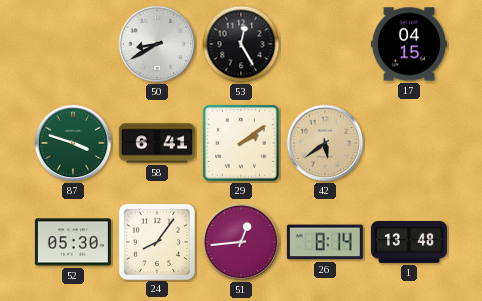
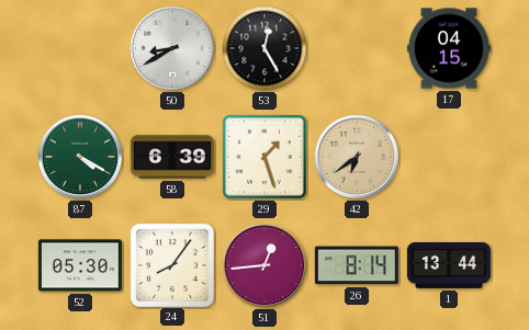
87: 3:48 -> 4:20 (80, 157)
58: 6:41 -> 6:39 (172, 157)
29: 2:09 -> 1:27 (264, 157)
42: 5:39 -> 6:39 (357, 157)
1: 13:48 -> 13:44 (449, 265)
